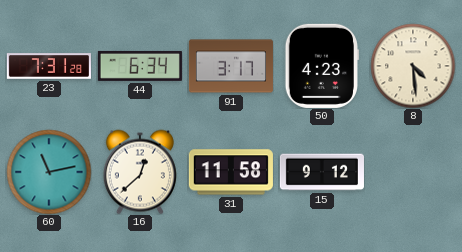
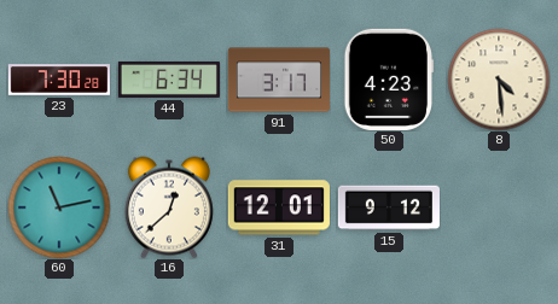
23: 7:31 -> 7:30 (59, 80)
31: 11:58 -> 12:01 (279, 207)
